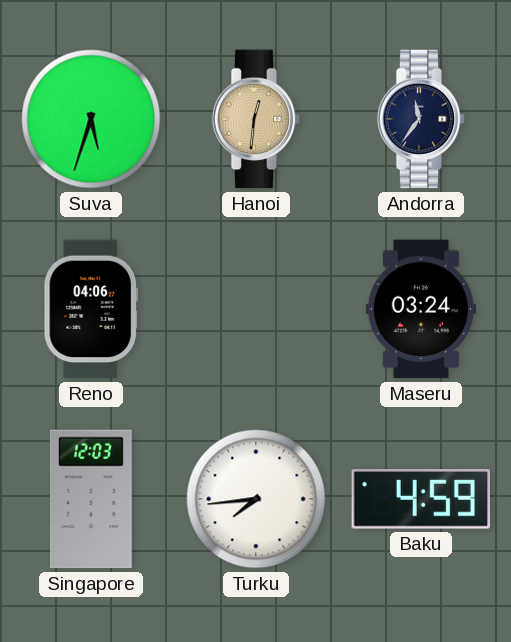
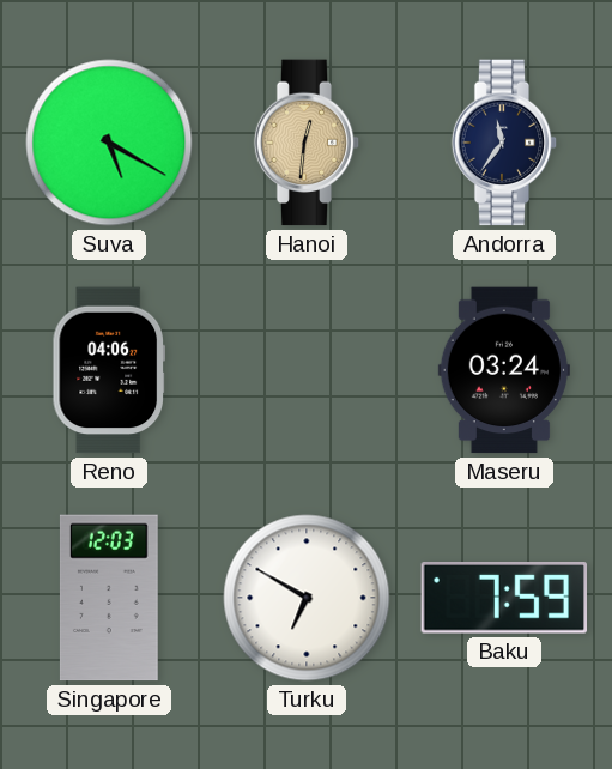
Suva: 5:33 -> 5:20 (109, 143)
Turku: 7:44 -> 6:50 (307, 598)
Baku: 4:59 -> 7:59 (504, 599)
